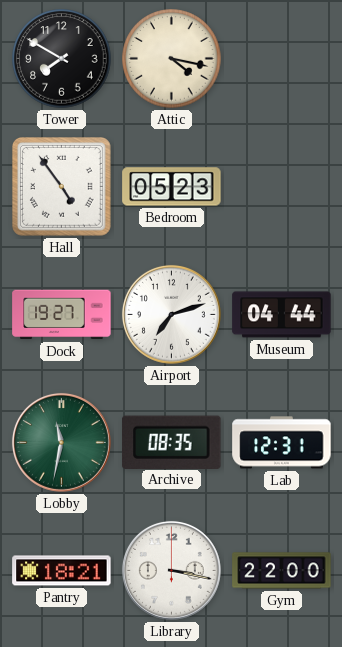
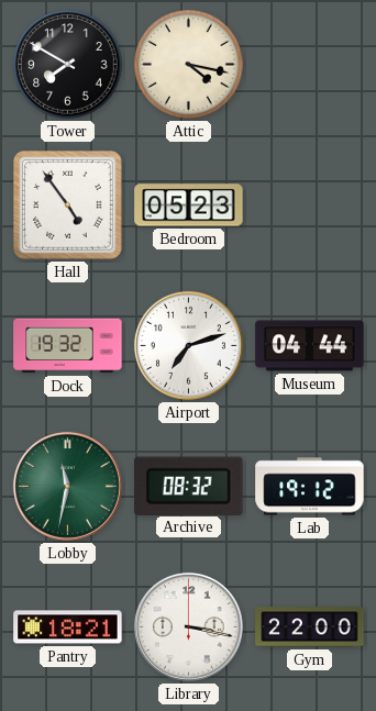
Dock: 19:27 -> 19:32 (68, 346)
Archive: 08:35 -> 08:32 (189, 486)
Lab: 12:31 -> 19:12 (310, 487)
